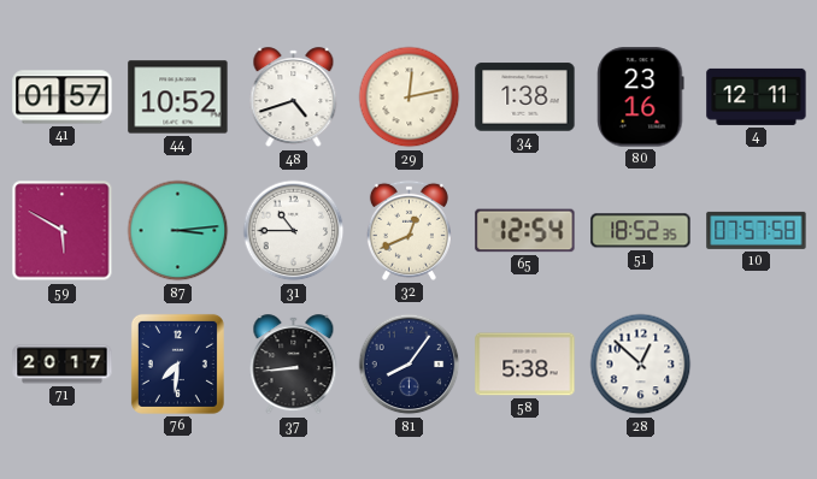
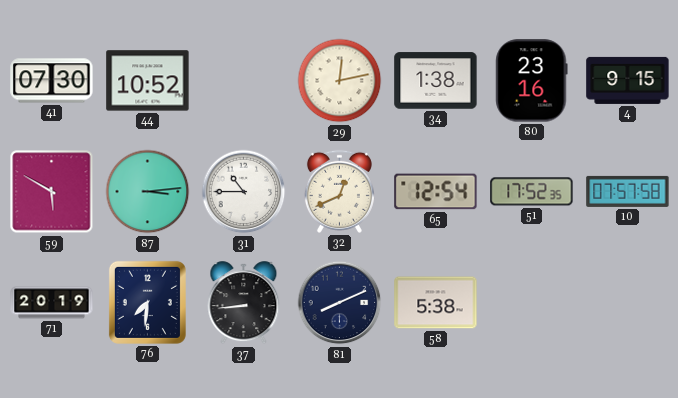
41: 01:57 -> 07:30 (52, 81)
48: 4:42 -> none (294, 97)
4: 12:11 -> 9:15 (628, 80)
51: 18:52 -> 17:52 (532, 192)
71: 20:17 -> 20:19 (52, 303)
81: 8:06 -> 8:11 (340, 303)
28: 12:52 -> none (641, 365)
